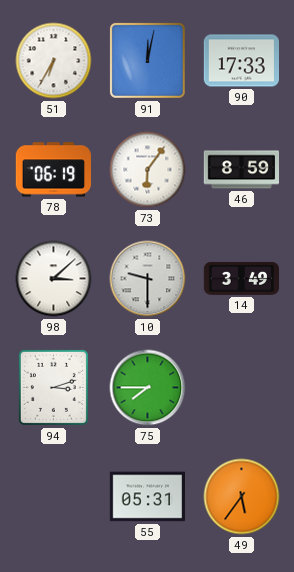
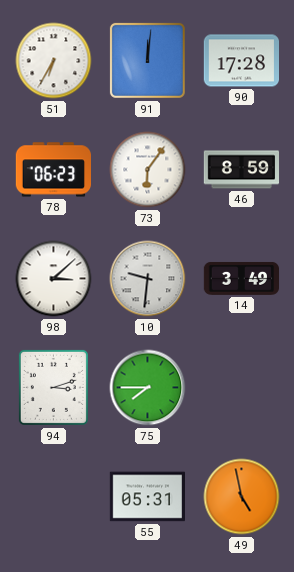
91: 12:02 -> 12:01 (147, 60)
90: 17:33 -> 17:28 (241, 61)
78: 06:19 -> 06:23 (53, 170)
10: 9:30 -> 9:31 (148, 279)
49: 5:36 -> 4:58 (242, 497)
